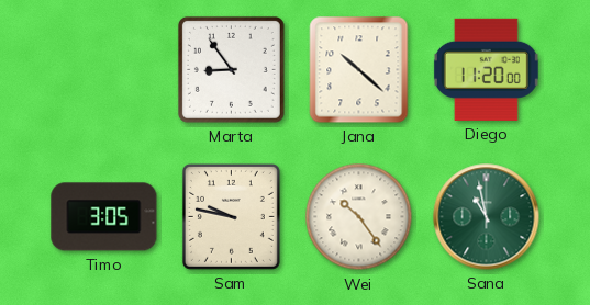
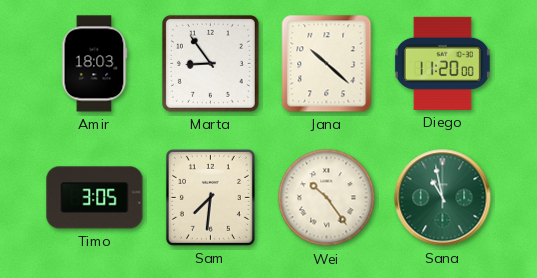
Amir: none -> 18:03 (94, 64)
Sam: 9:47 -> 7:31 (210, 197)
